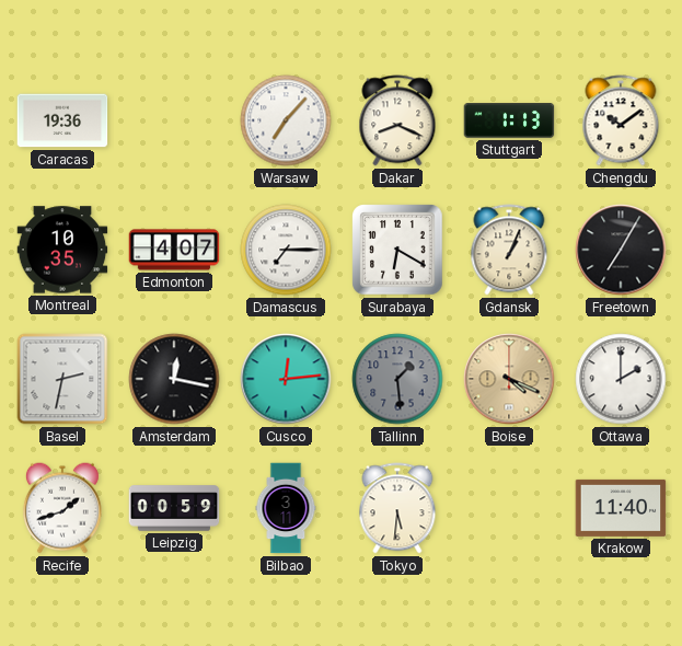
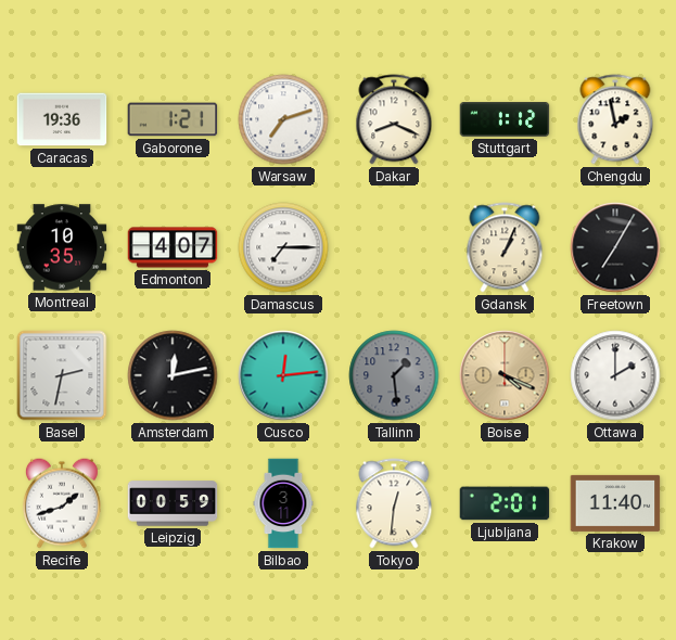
Gaborone: none -> 1:21 (173, 119)
Warsaw: 7:07 -> 7:12 (283, 119)
Stuttgart: 1:13 -> 1:12 (505, 120)
Chengdu: 10:09 -> 1:58 (615, 119)
Surabaya: 6:20 -> none (397, 250)
Amsterdam: 12:17 -> 12:13 (173, 375)
Tokyo: 5:31 -> 12:31 (394, 503)
Ljubljana: none -> 2:01 (505, 503)
